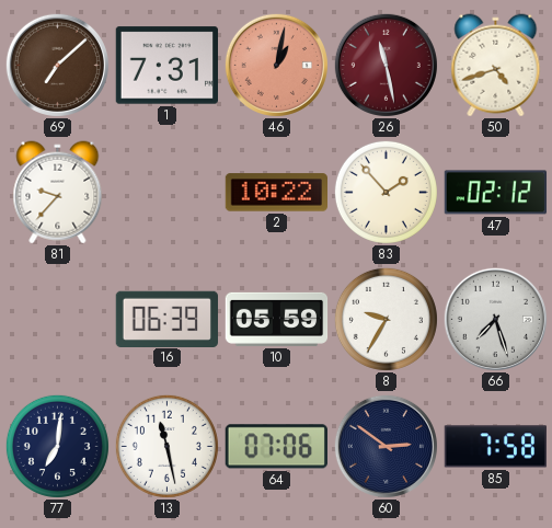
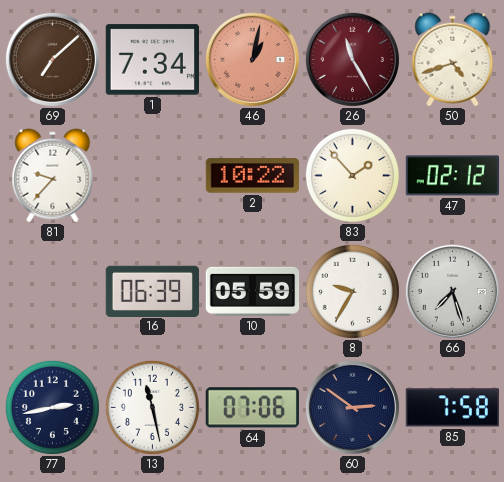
1: 7:31 -> 7:34 (152, 60)
26: 11:28 -> 11:25 (352, 59)
77: 7:01 -> 2:43 (52, 407)
